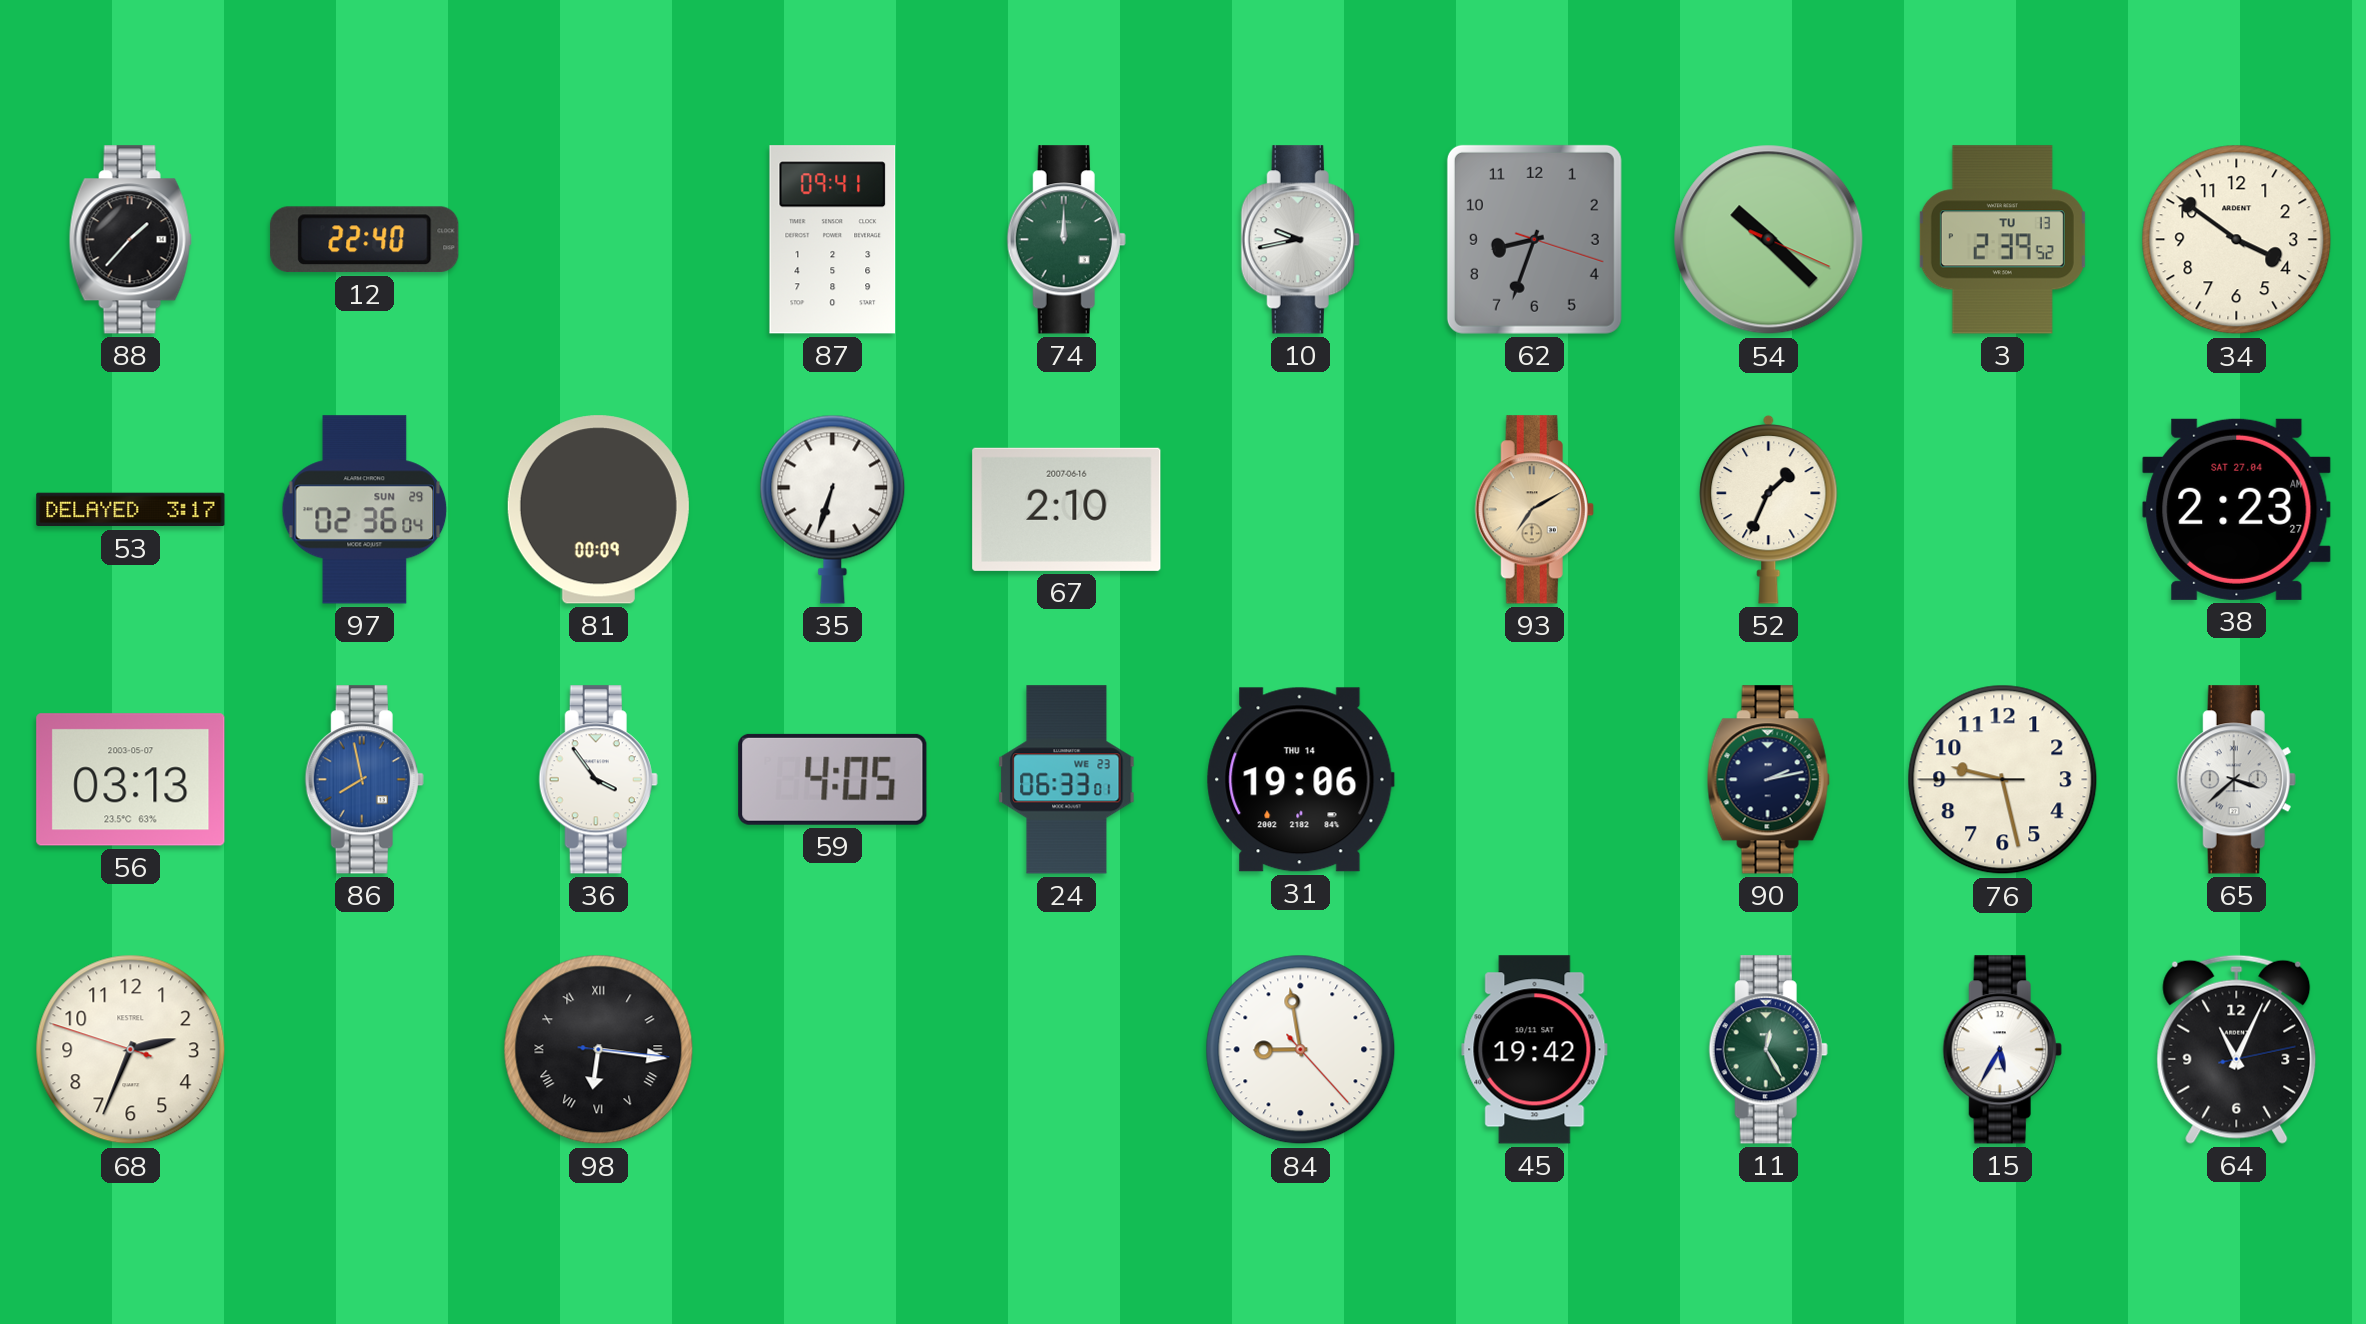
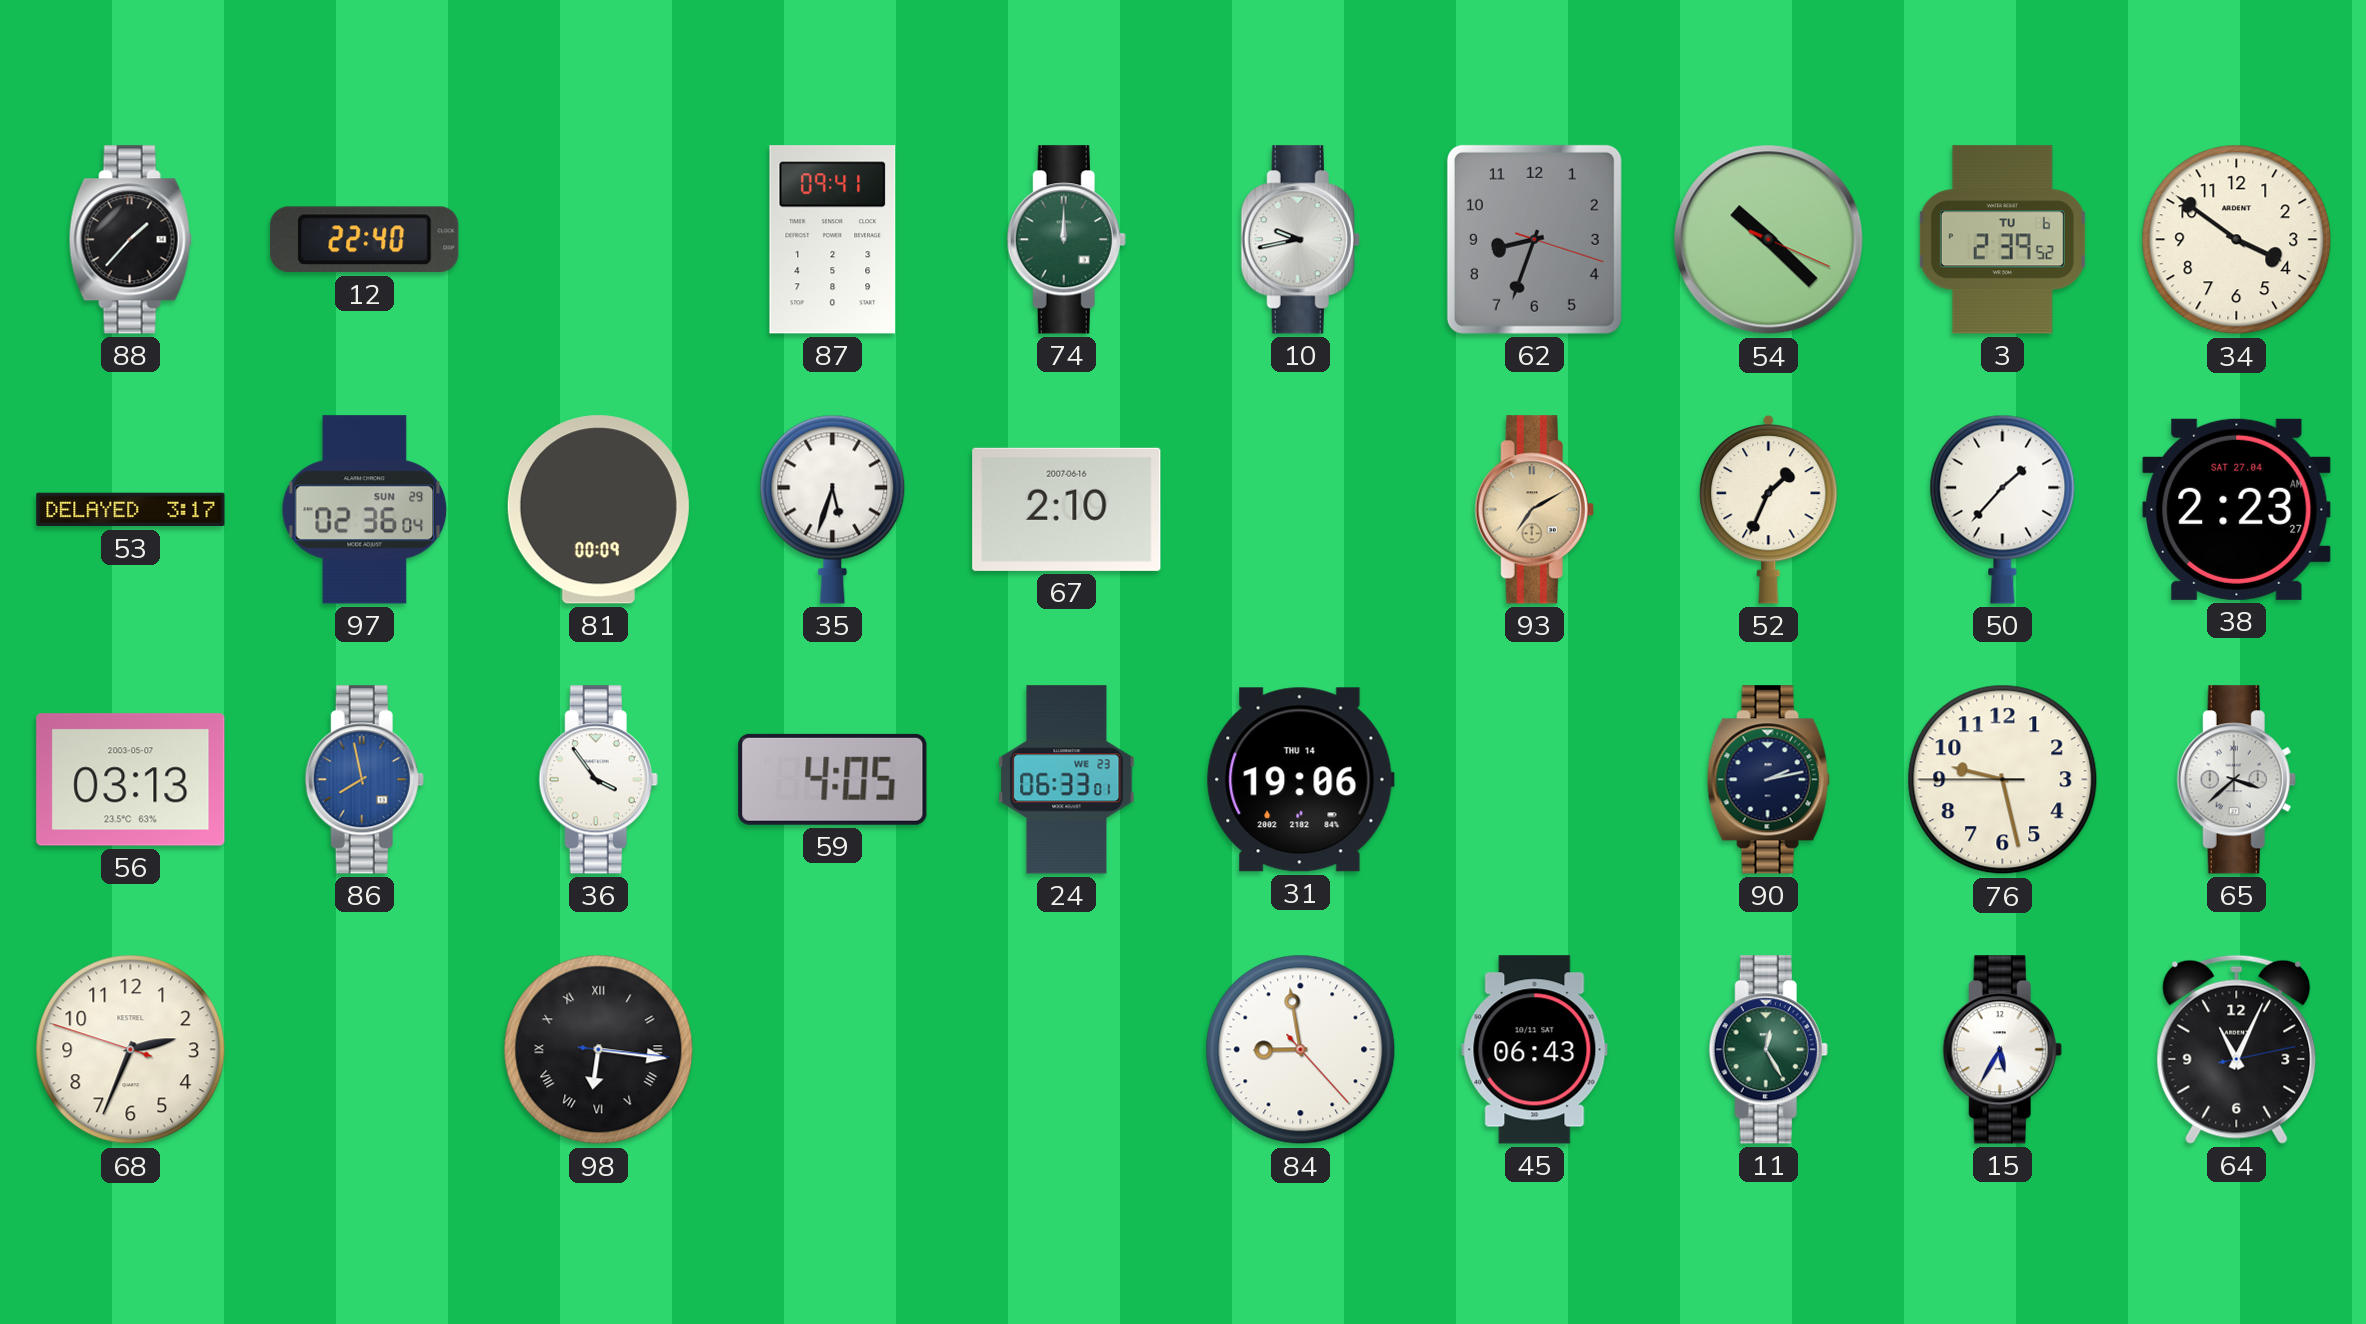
3 date: TU 13 -> TU 6 (2002, 240)
35: 6:33 -> 5:33 (833, 509)
50: none -> 1:37 (2003, 509)
45: 19:42 -> 06:43 (1535, 1050)
